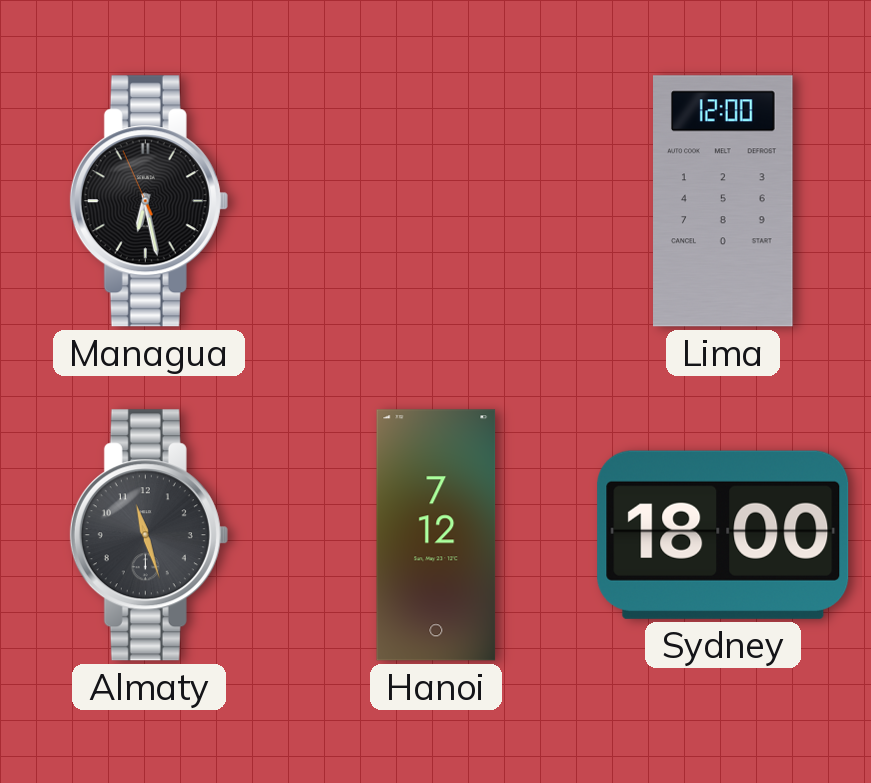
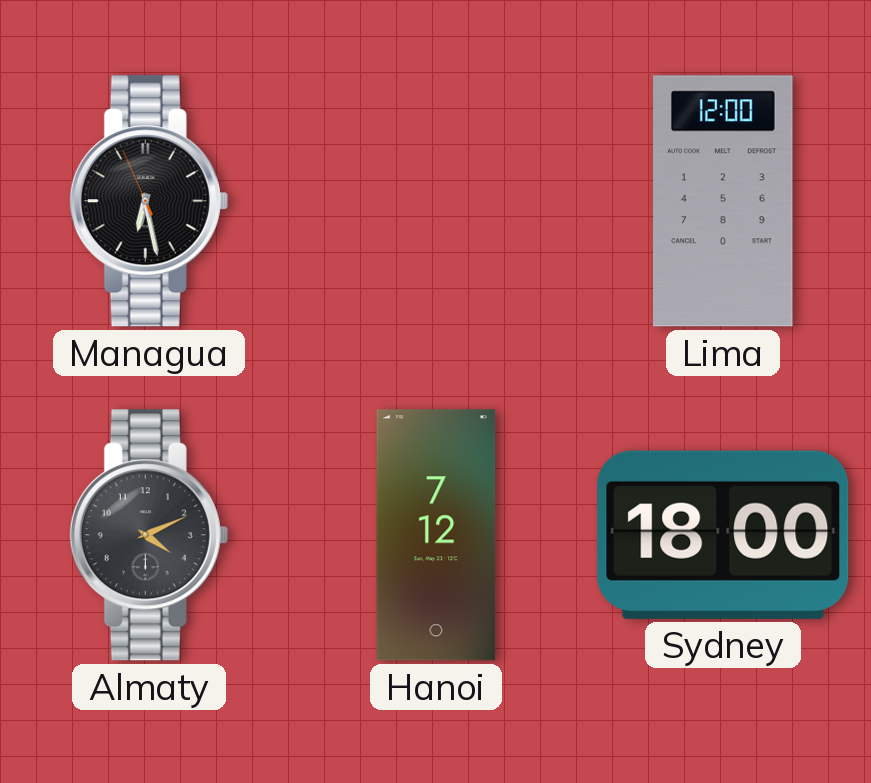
Almaty: 11:27 -> 4:11 (149, 535)
